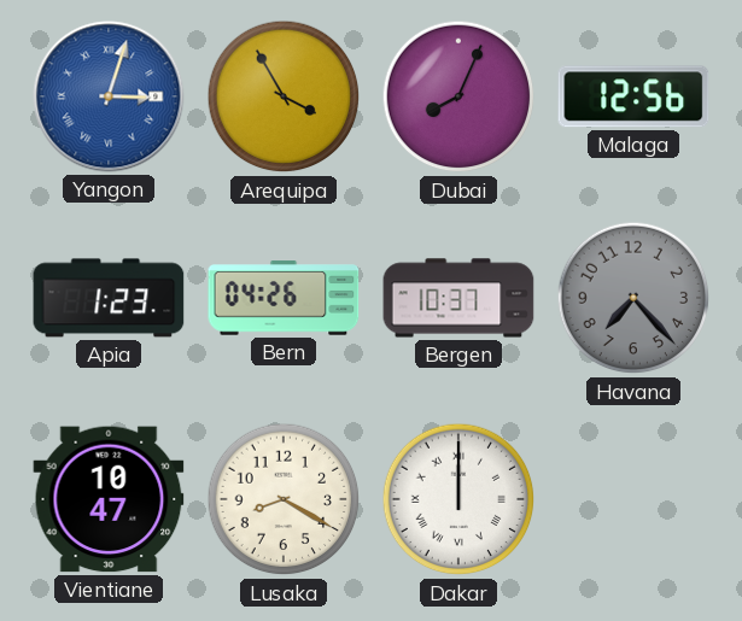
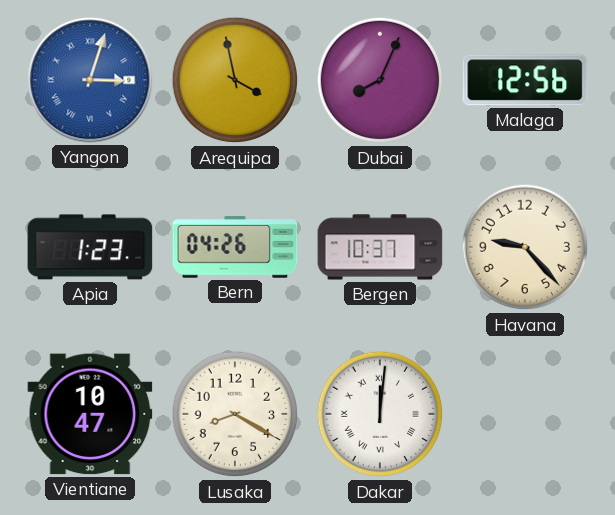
Arequipa: 3:55 -> 3:58 (235, 80)
Havana: 7:23 -> 9:23 (525, 247)
Havana dial: grey -> cream (525, 247)
Dakar: 12:00 -> 12:01 (380, 414)
